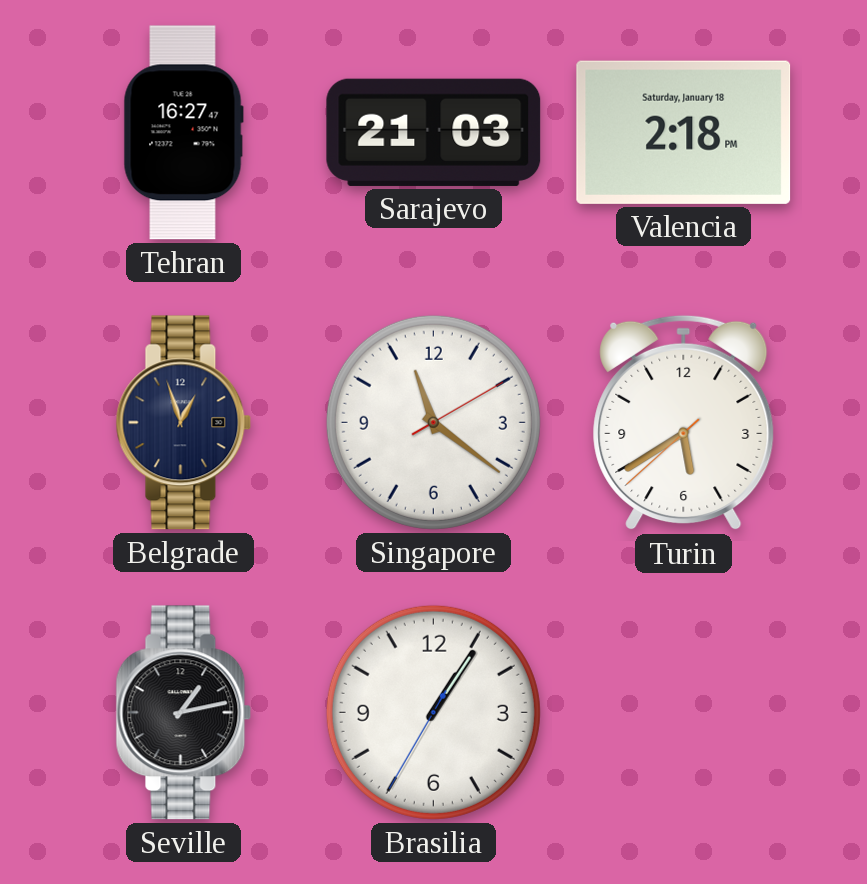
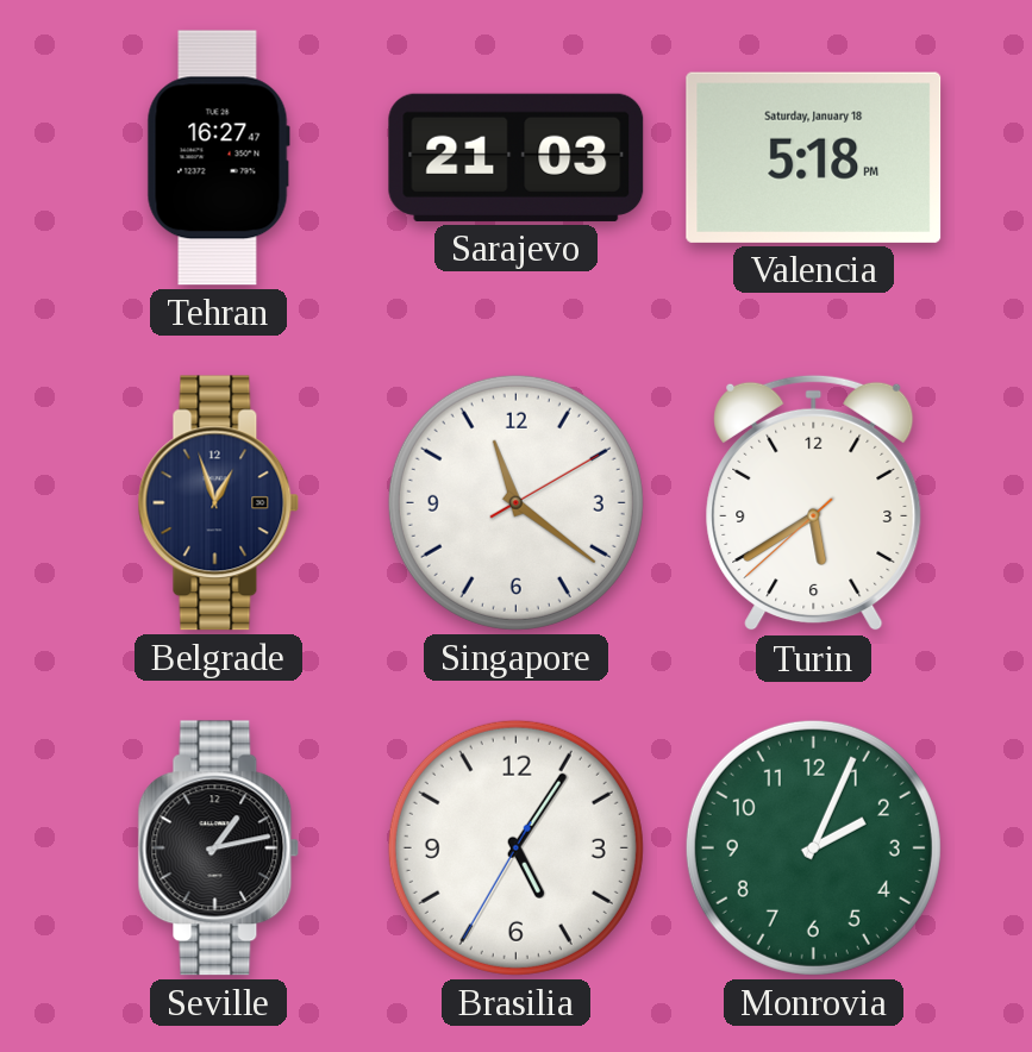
Valencia: 2:18 -> 5:18 (814, 157)
Brasilia: 1:05 -> 5:05 (515, 847)
Monrovia: none -> 2:04 (813, 847)
